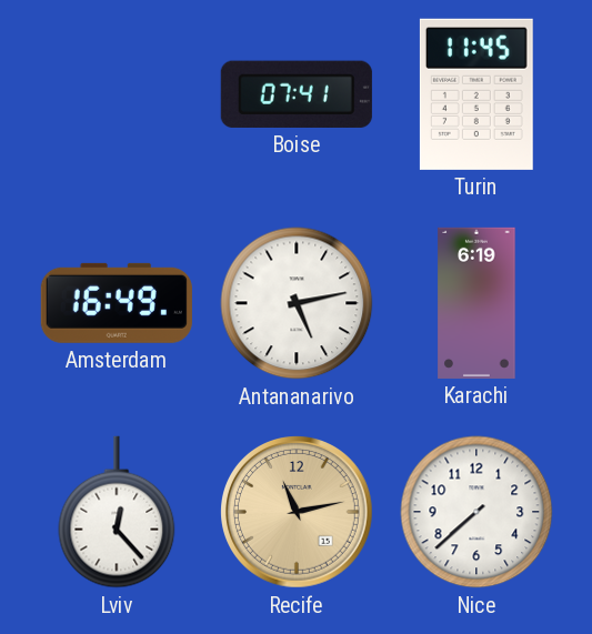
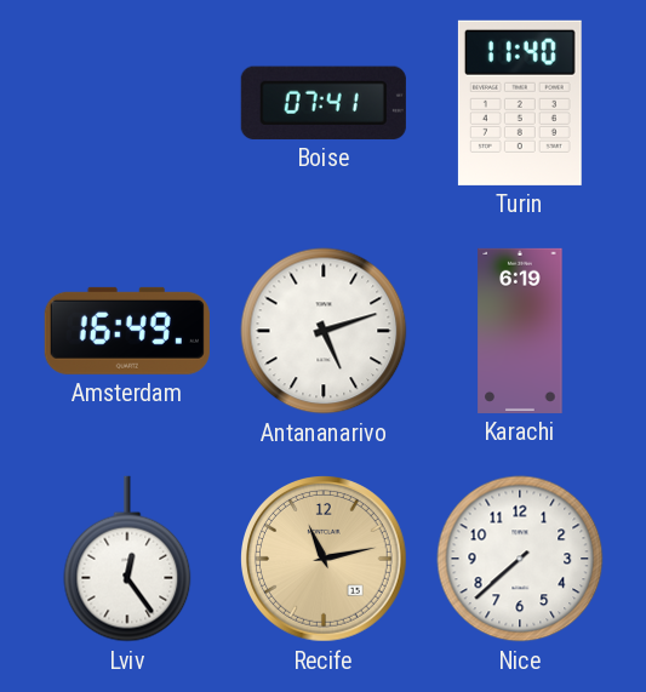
Turin: 11:45 -> 11:40 (520, 103)
Antananarivo: 5:13 -> 5:12 (324, 331)
Lviv: 12:23 -> 12:24 (127, 559)
